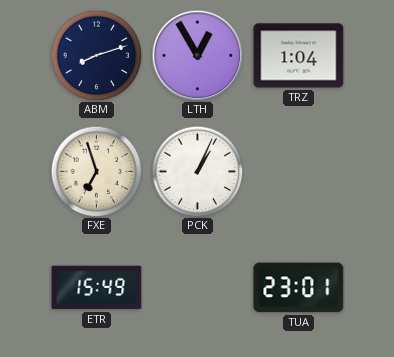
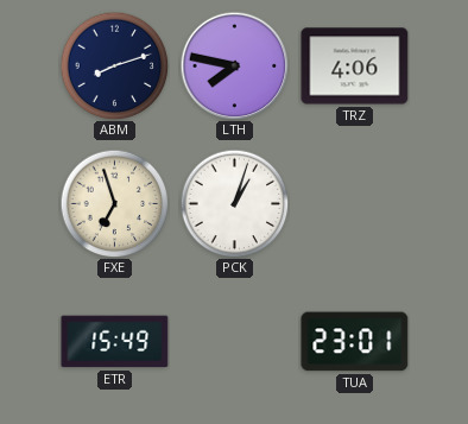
LTH: 12:55 -> 7:47 (234, 65)
TRZ: 1:04 -> 4:06 (355, 67)
PCK: 1:04 -> 1:03 (234, 203)
